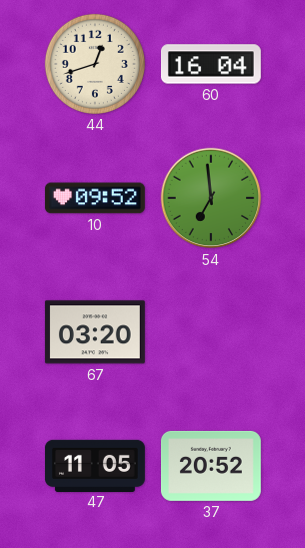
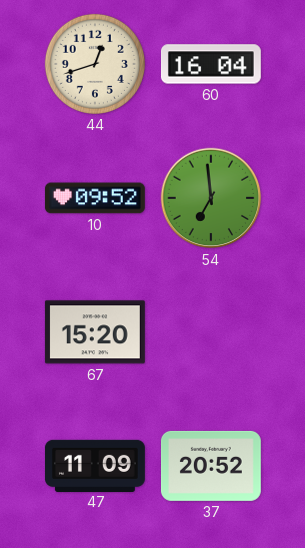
67: 03:20 -> 15:20 (95, 332)
47: 11:05 -> 11:09 (96, 465)
